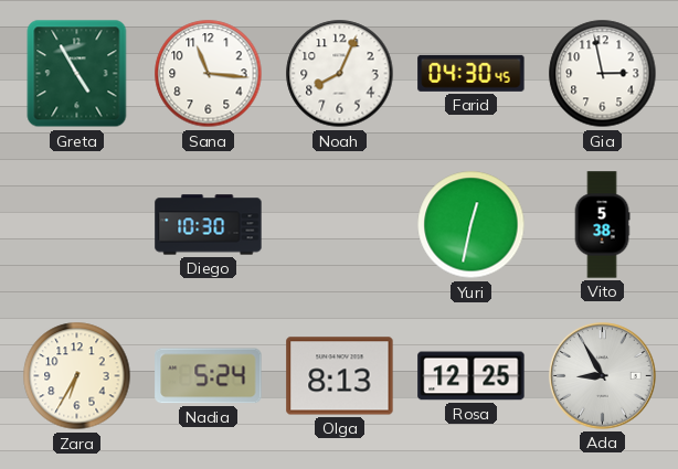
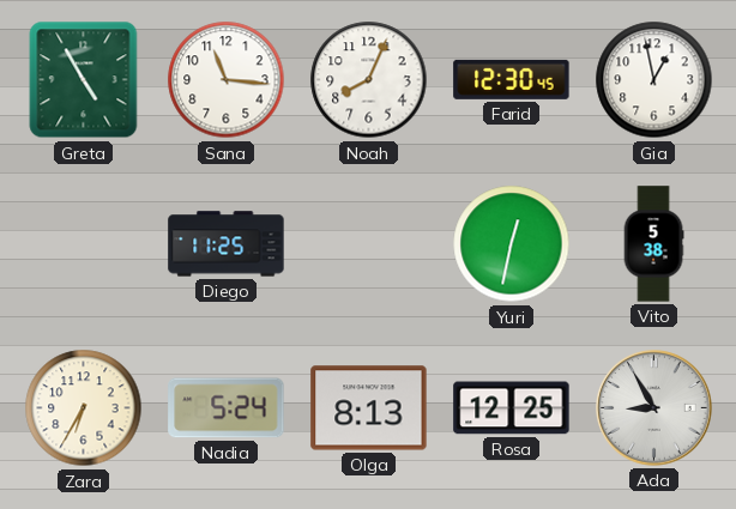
Farid: 04:30 -> 12:30 (512, 79)
Gia: 2:58 -> 12:58 (654, 80)
Diego: 10:30 -> 11:25 (227, 244)
